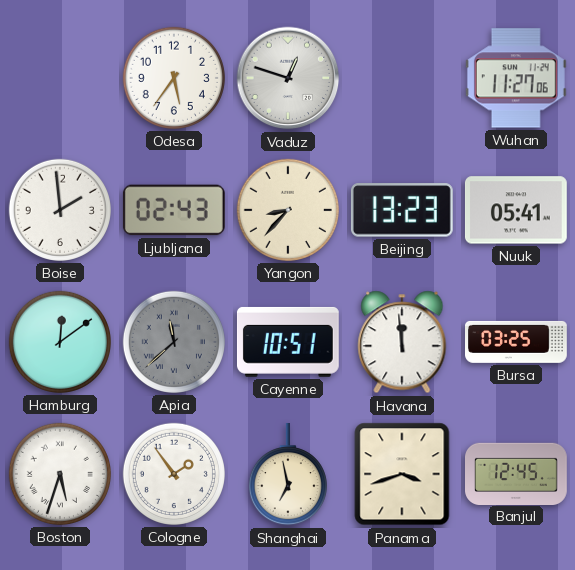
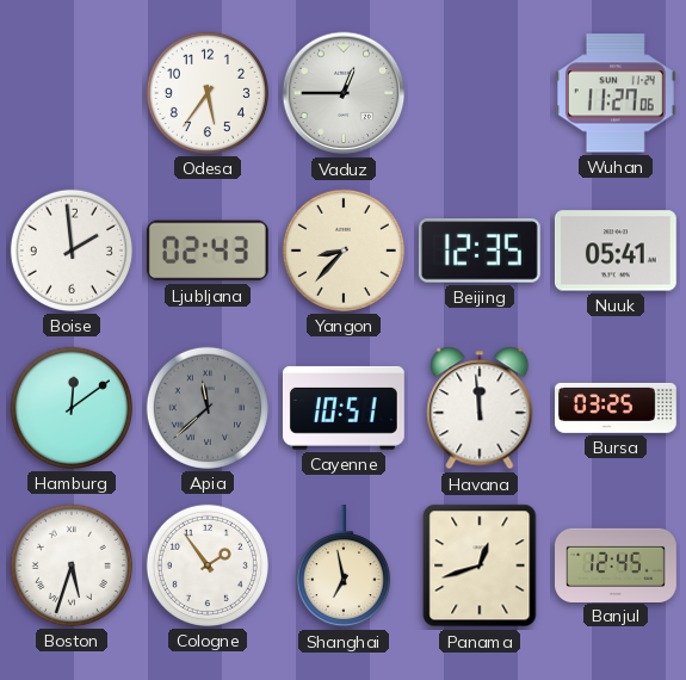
Vaduz: 12:48 -> 12:45 (344, 93)
Beijing: 13:23 -> 12:35 (480, 251)
Panama: 3:42 -> 12:42 (480, 565)
